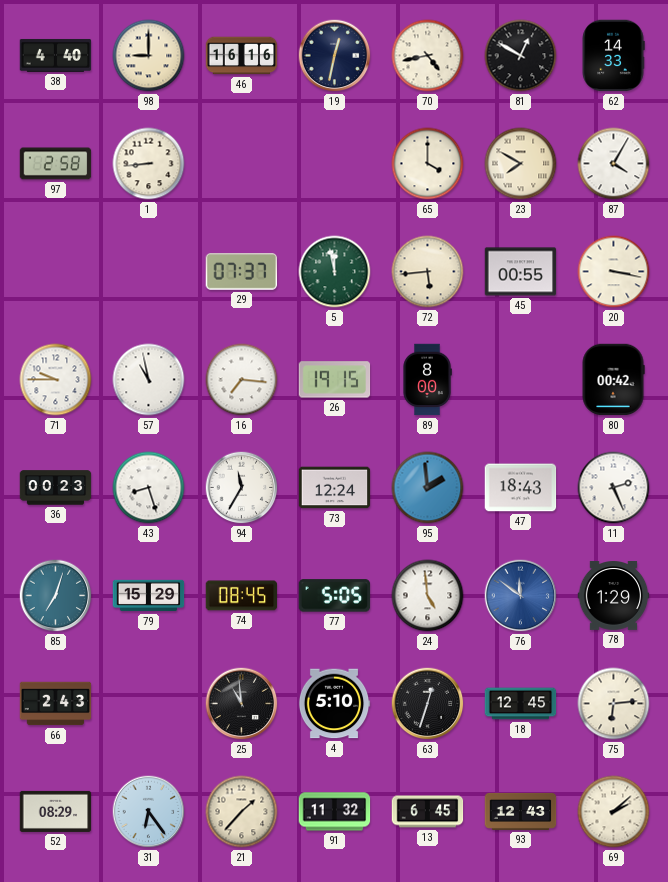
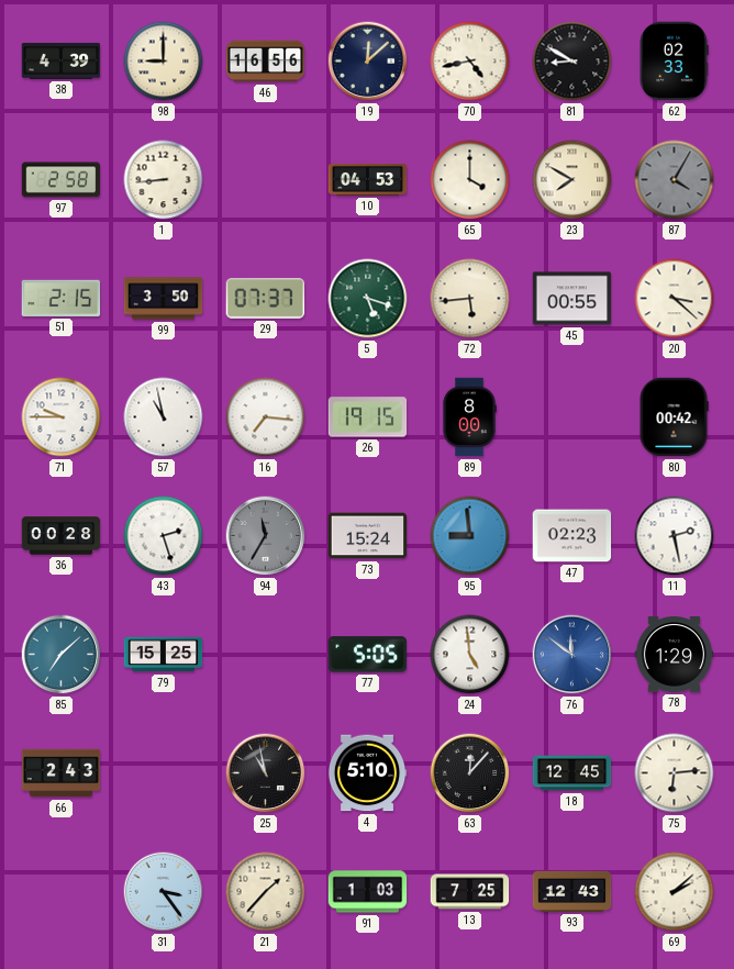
38: 4:40 -> 4:39 (62, 60)
46: 16:16 -> 16:56 (266, 62)
19: 12:32 -> 12:08 (368, 62)
81: 12:50 -> 8:50 (572, 62)
62: 14:33 -> 02:33 (674, 62)
10: none -> 04:53 (368, 180)
87 dial: white -> grey (675, 180)
51: none -> 2:15 (62, 298)
99: none -> 3:50 (164, 299)
5: 11:58 -> 5:18 (368, 299)
20: 3:17 -> 3:22 (675, 299)
36: 00:23 -> 00:28 (62, 536)
43: 8:27 -> 2:27 (164, 536)
94 dial: white -> grey (266, 536)
73: 12:24 -> 15:24 (368, 536)
95: 1:59 -> 8:59 (470, 536)
47: 18:43 -> 02:23 (572, 536)
11: 2:26 -> 2:28 (675, 536)
85: 7:03 -> 7:08 (62, 655)
79: 15:29 -> 15:25 (164, 655)
74: 08:45 -> none (242, 596)
25: 10:59 -> 10:58 (266, 773)
63: 12:33 -> 12:07 (470, 773)
52: 08:29 -> none (56, 811)
31: 6:24 -> 3:24 (164, 892)
91: 11:32 -> 1:03 (368, 892)
13: 6:45 -> 7:25 (470, 892)
